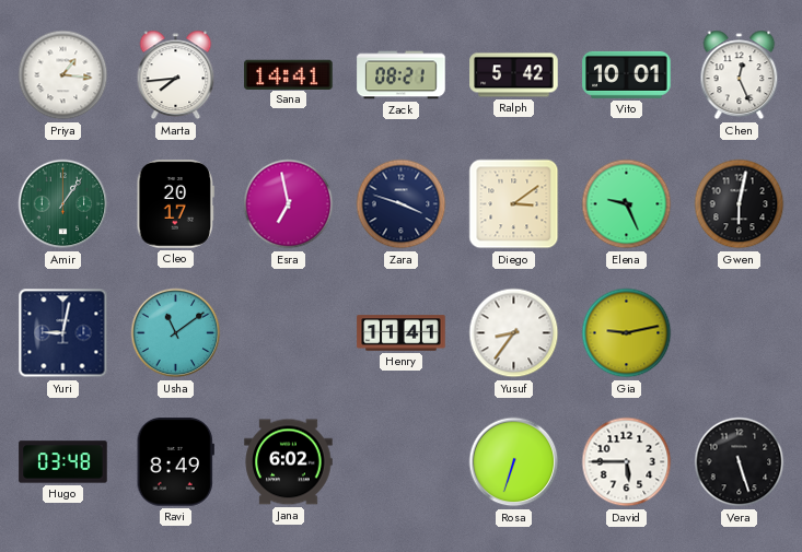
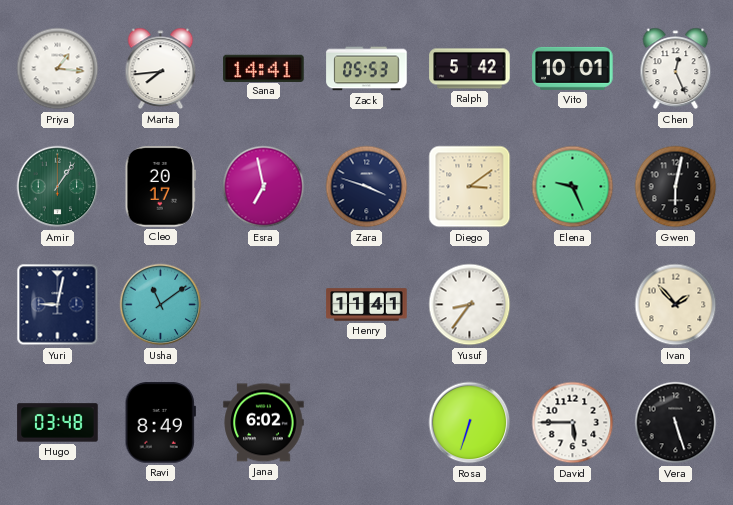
Zack: 08:21 -> 05:53 (367, 69)
Gia: 9:13 -> none (627, 333)
Ivan: none -> 1:53 (676, 305)
